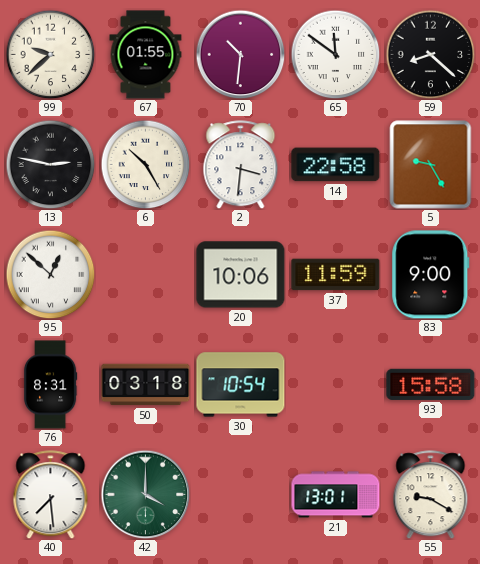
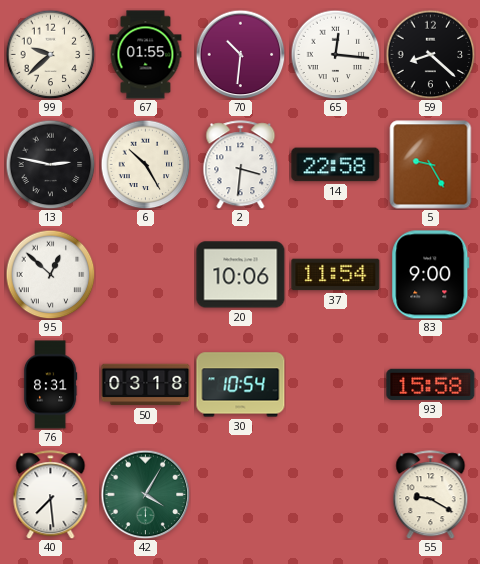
65: 11:51 -> 12:16 (335, 54)
37: 11:59 -> 11:54 (336, 275)
42: 4:00 -> 4:05 (145, 494)
21: 13:01 -> none (336, 495)
